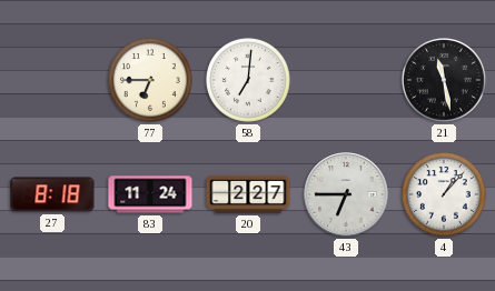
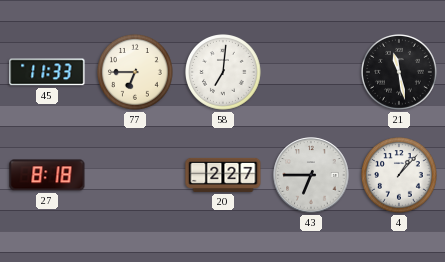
45: none -> 11:33 (47, 72)
83: 11:24 -> none (150, 194)
